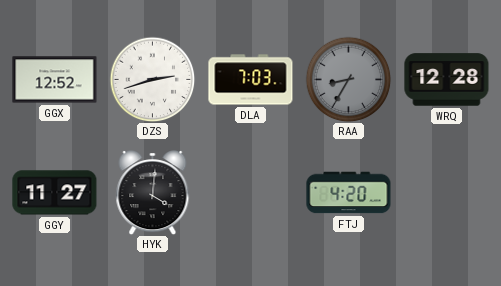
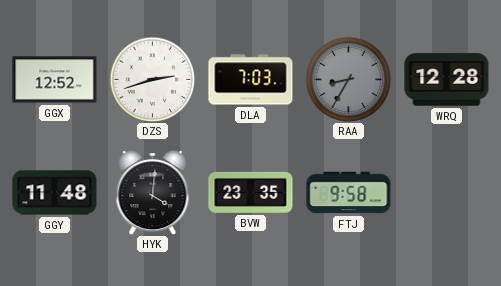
GGY: 11:27 -> 11:48 (55, 193)
BVW: none -> 23:35 (251, 192)
FTJ: 4:20 -> 9:58 (349, 193)
